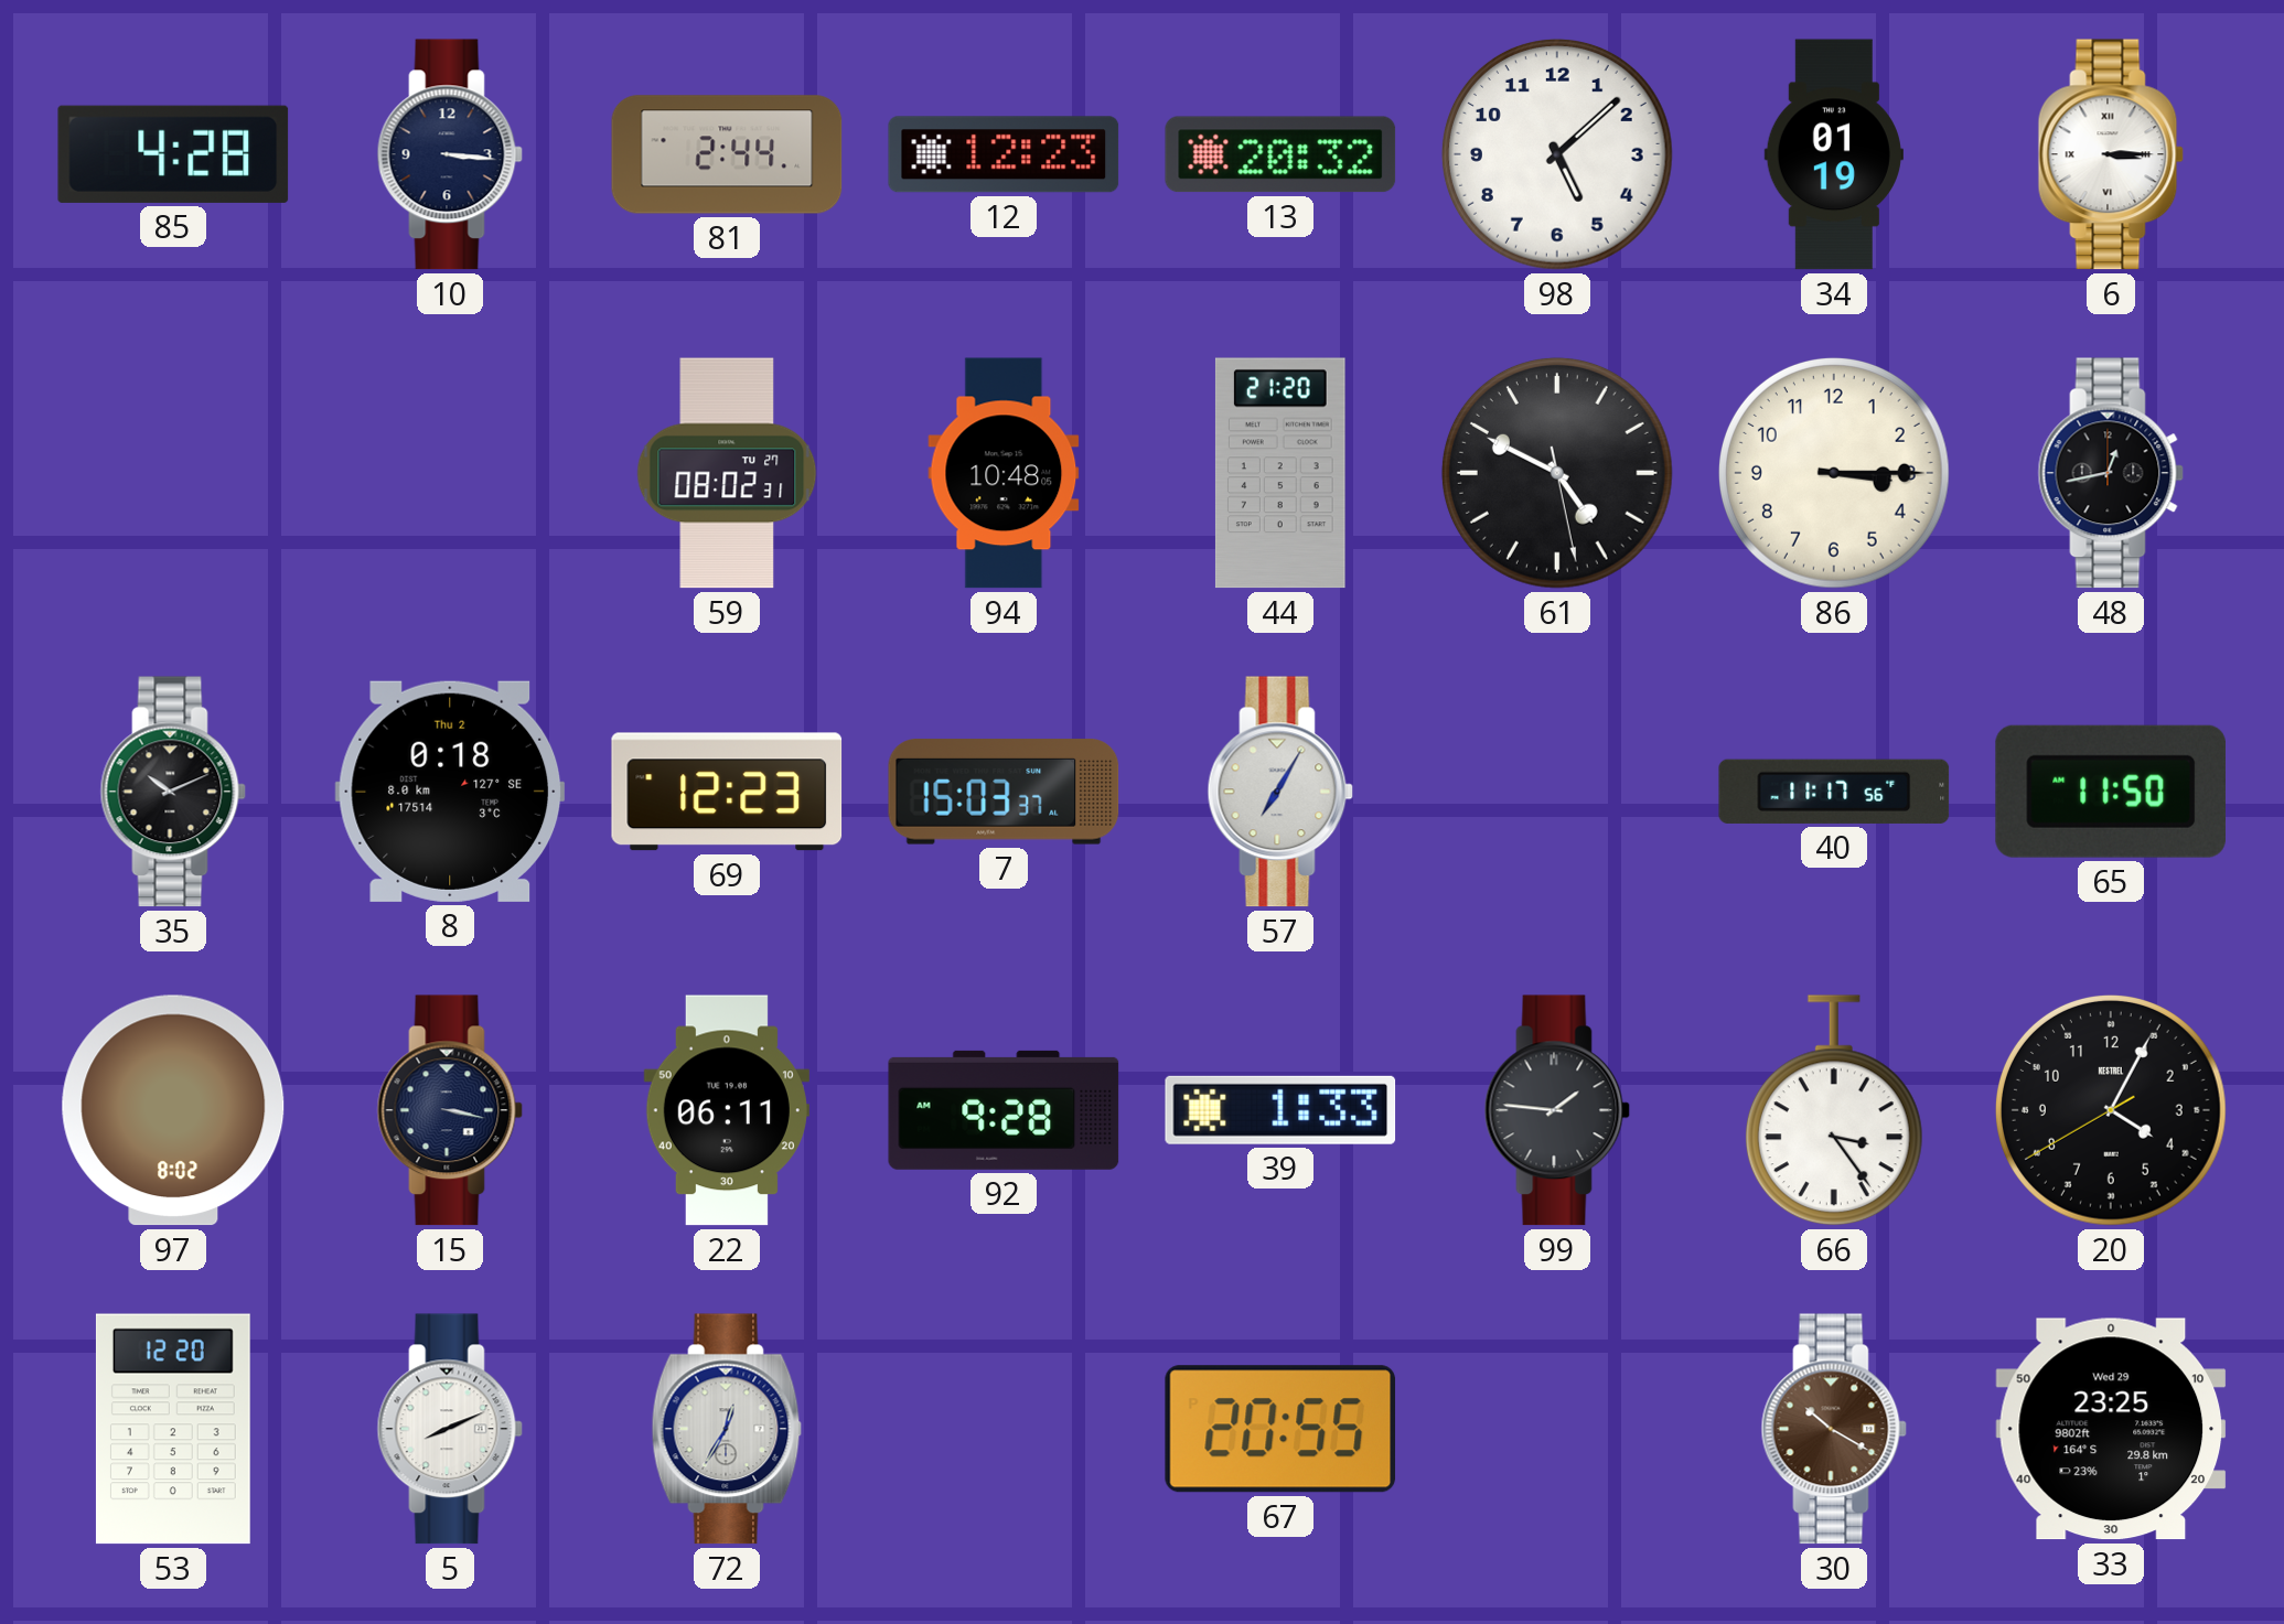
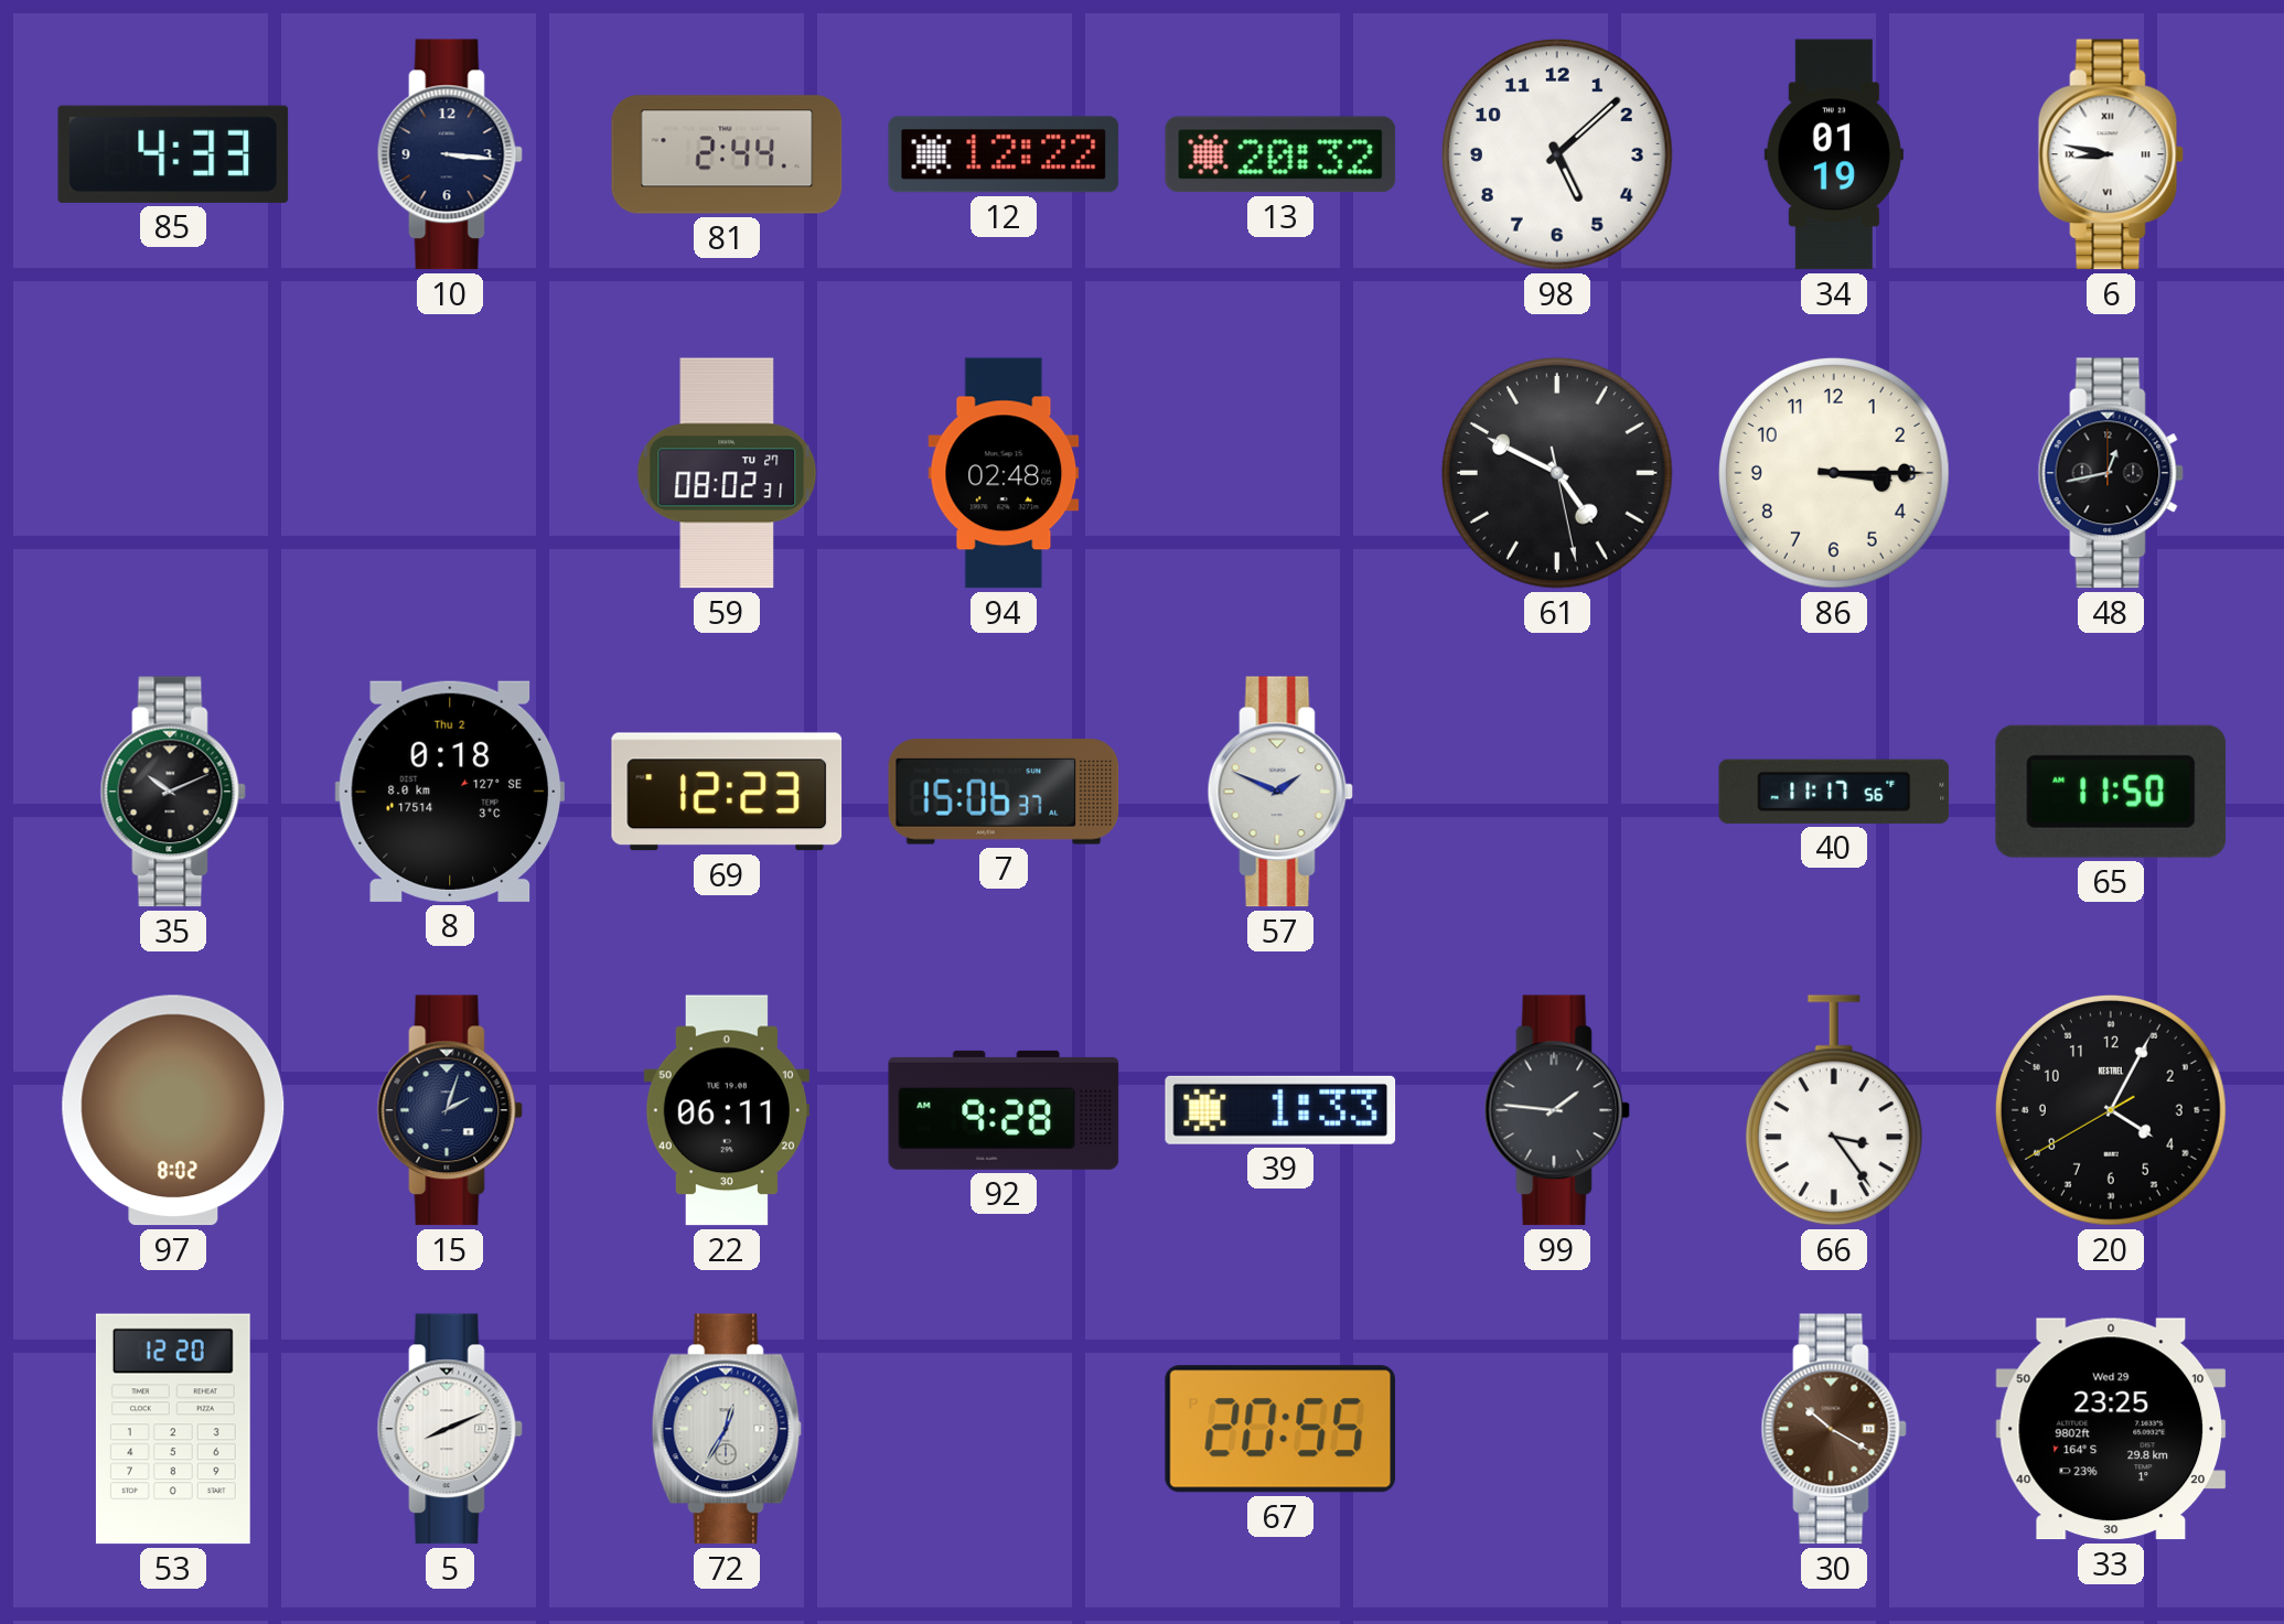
85: 4:28 -> 4:33 (173, 154)
12: 12:23 -> 12:22 (1004, 154)
6: 3:15 -> 8:47 (2111, 154)
94: 10:48 -> 02:48 (1004, 473)
44: 21:20 -> none (1280, 473)
7: 15:03 -> 15:06 (1004, 792)
57: 7:05 -> 1:49 (1280, 792)
15: 3:17 -> 2:03 (450, 1110)
